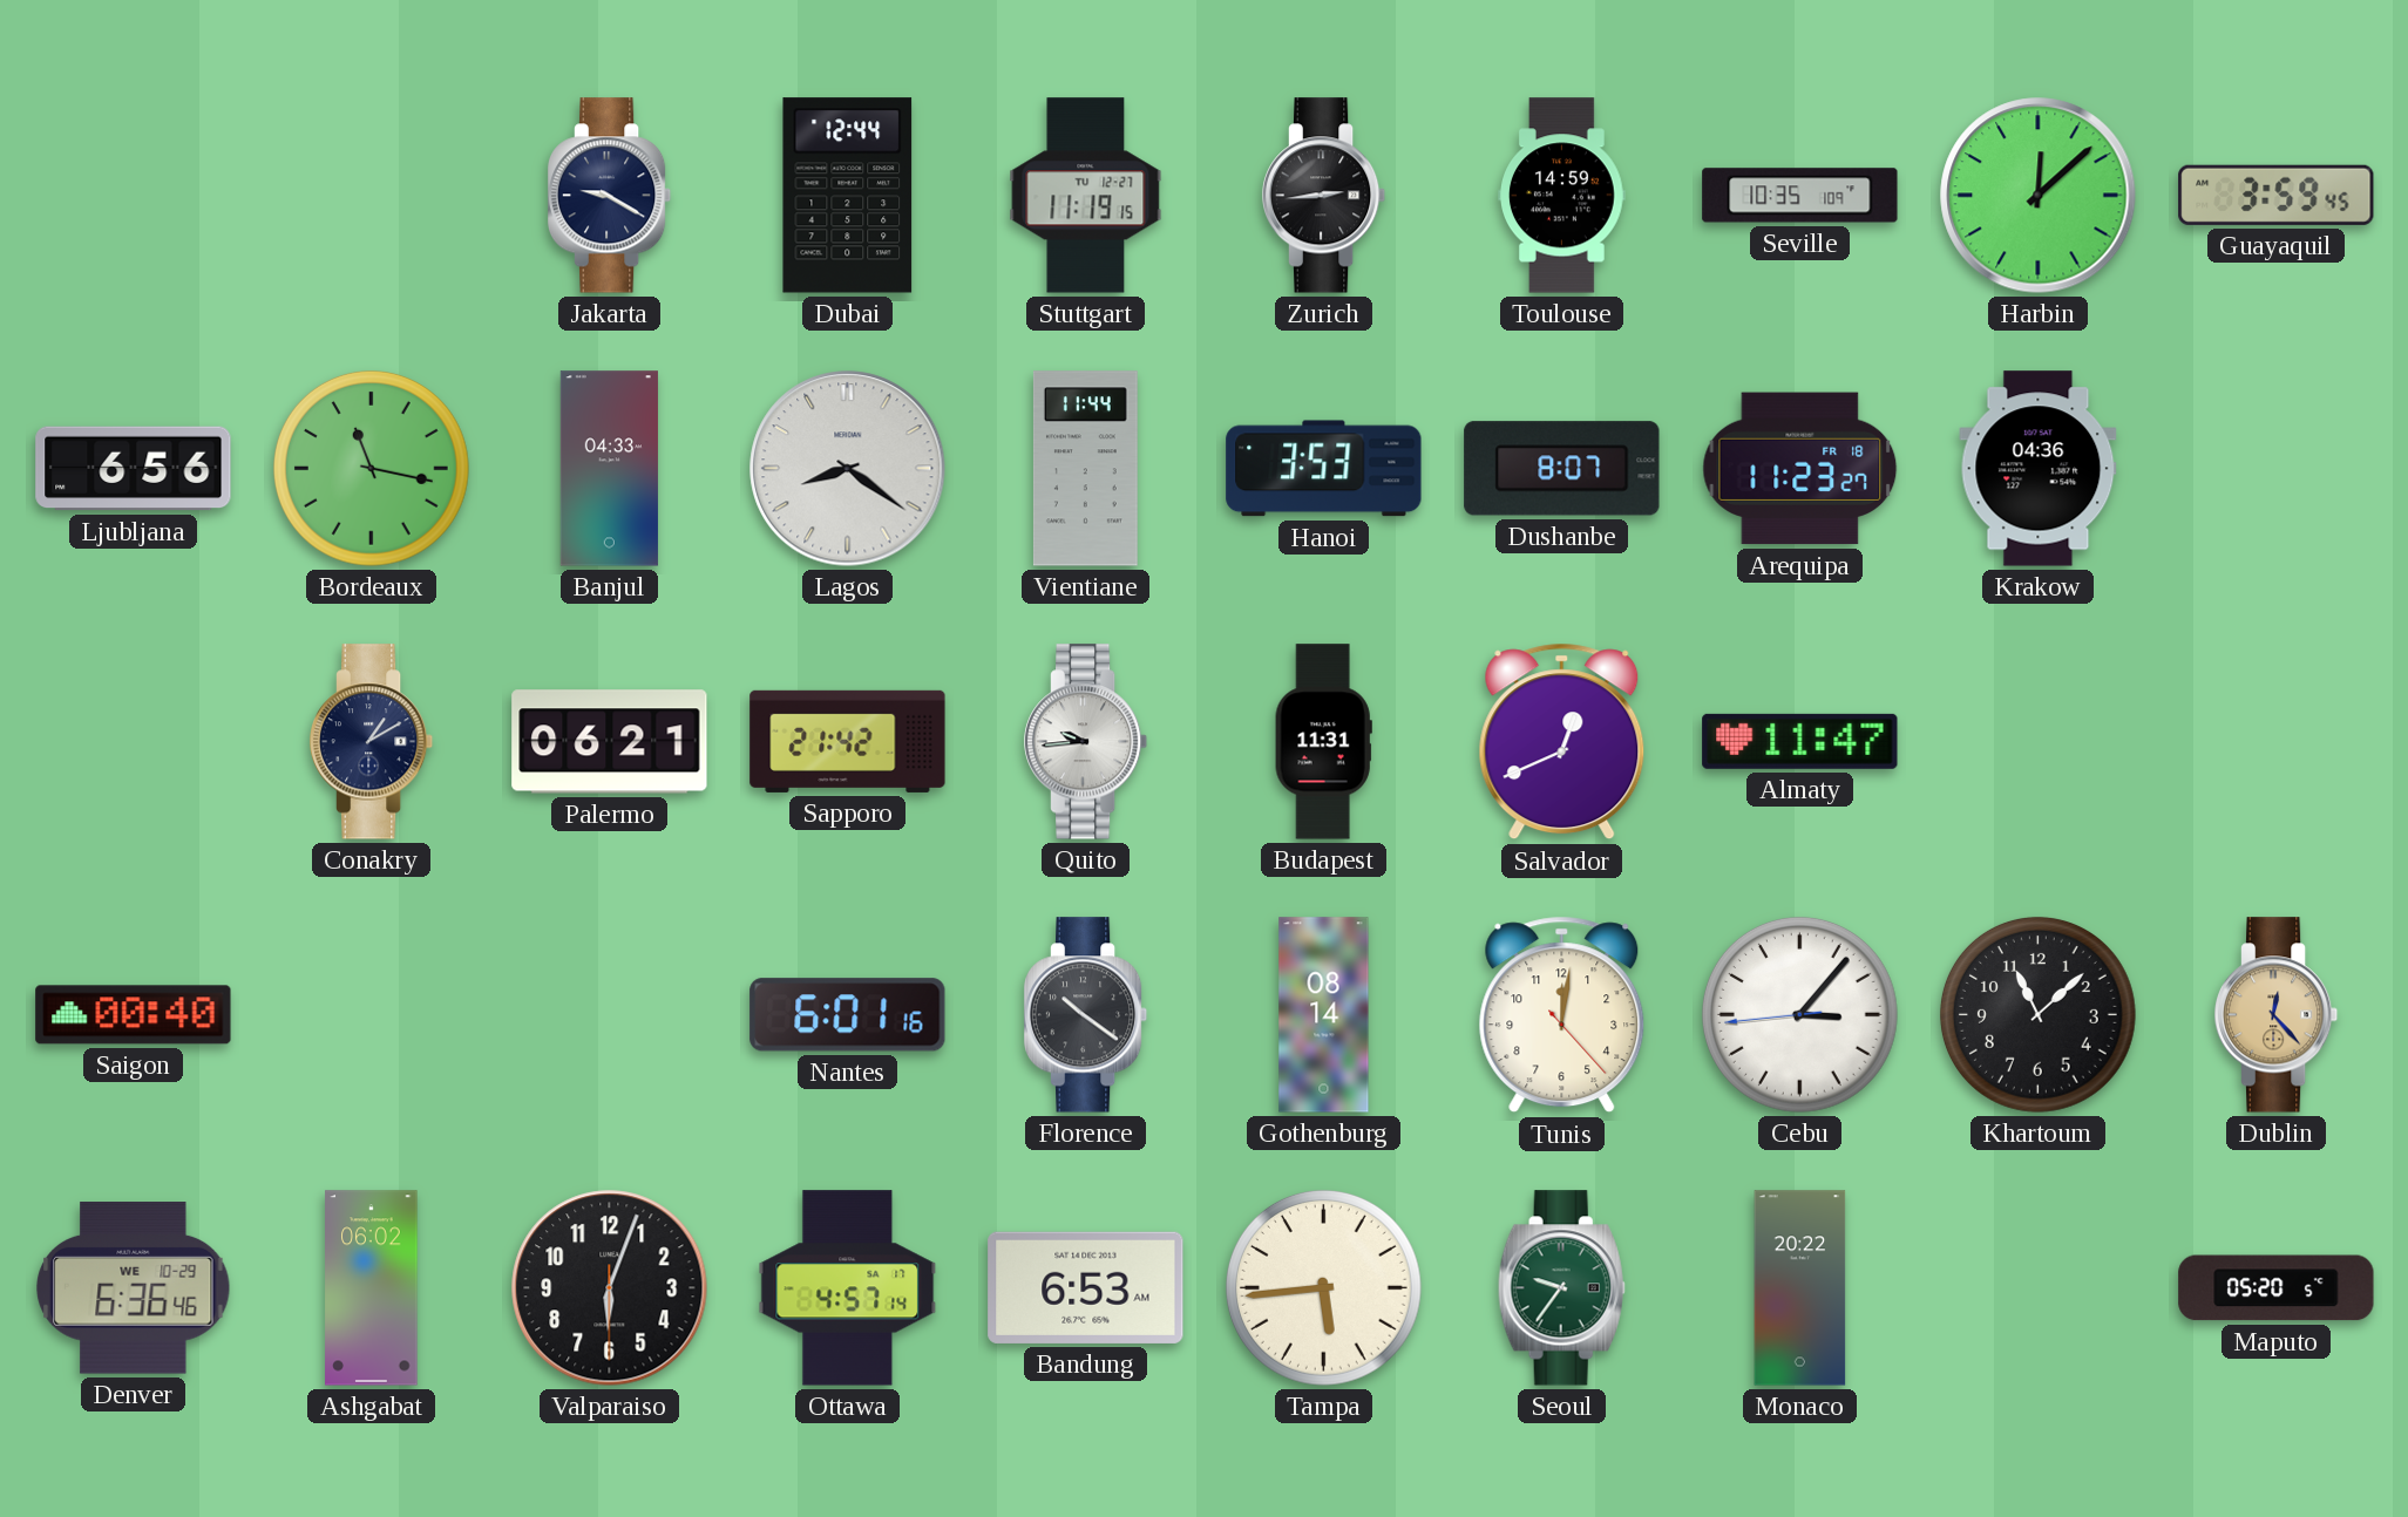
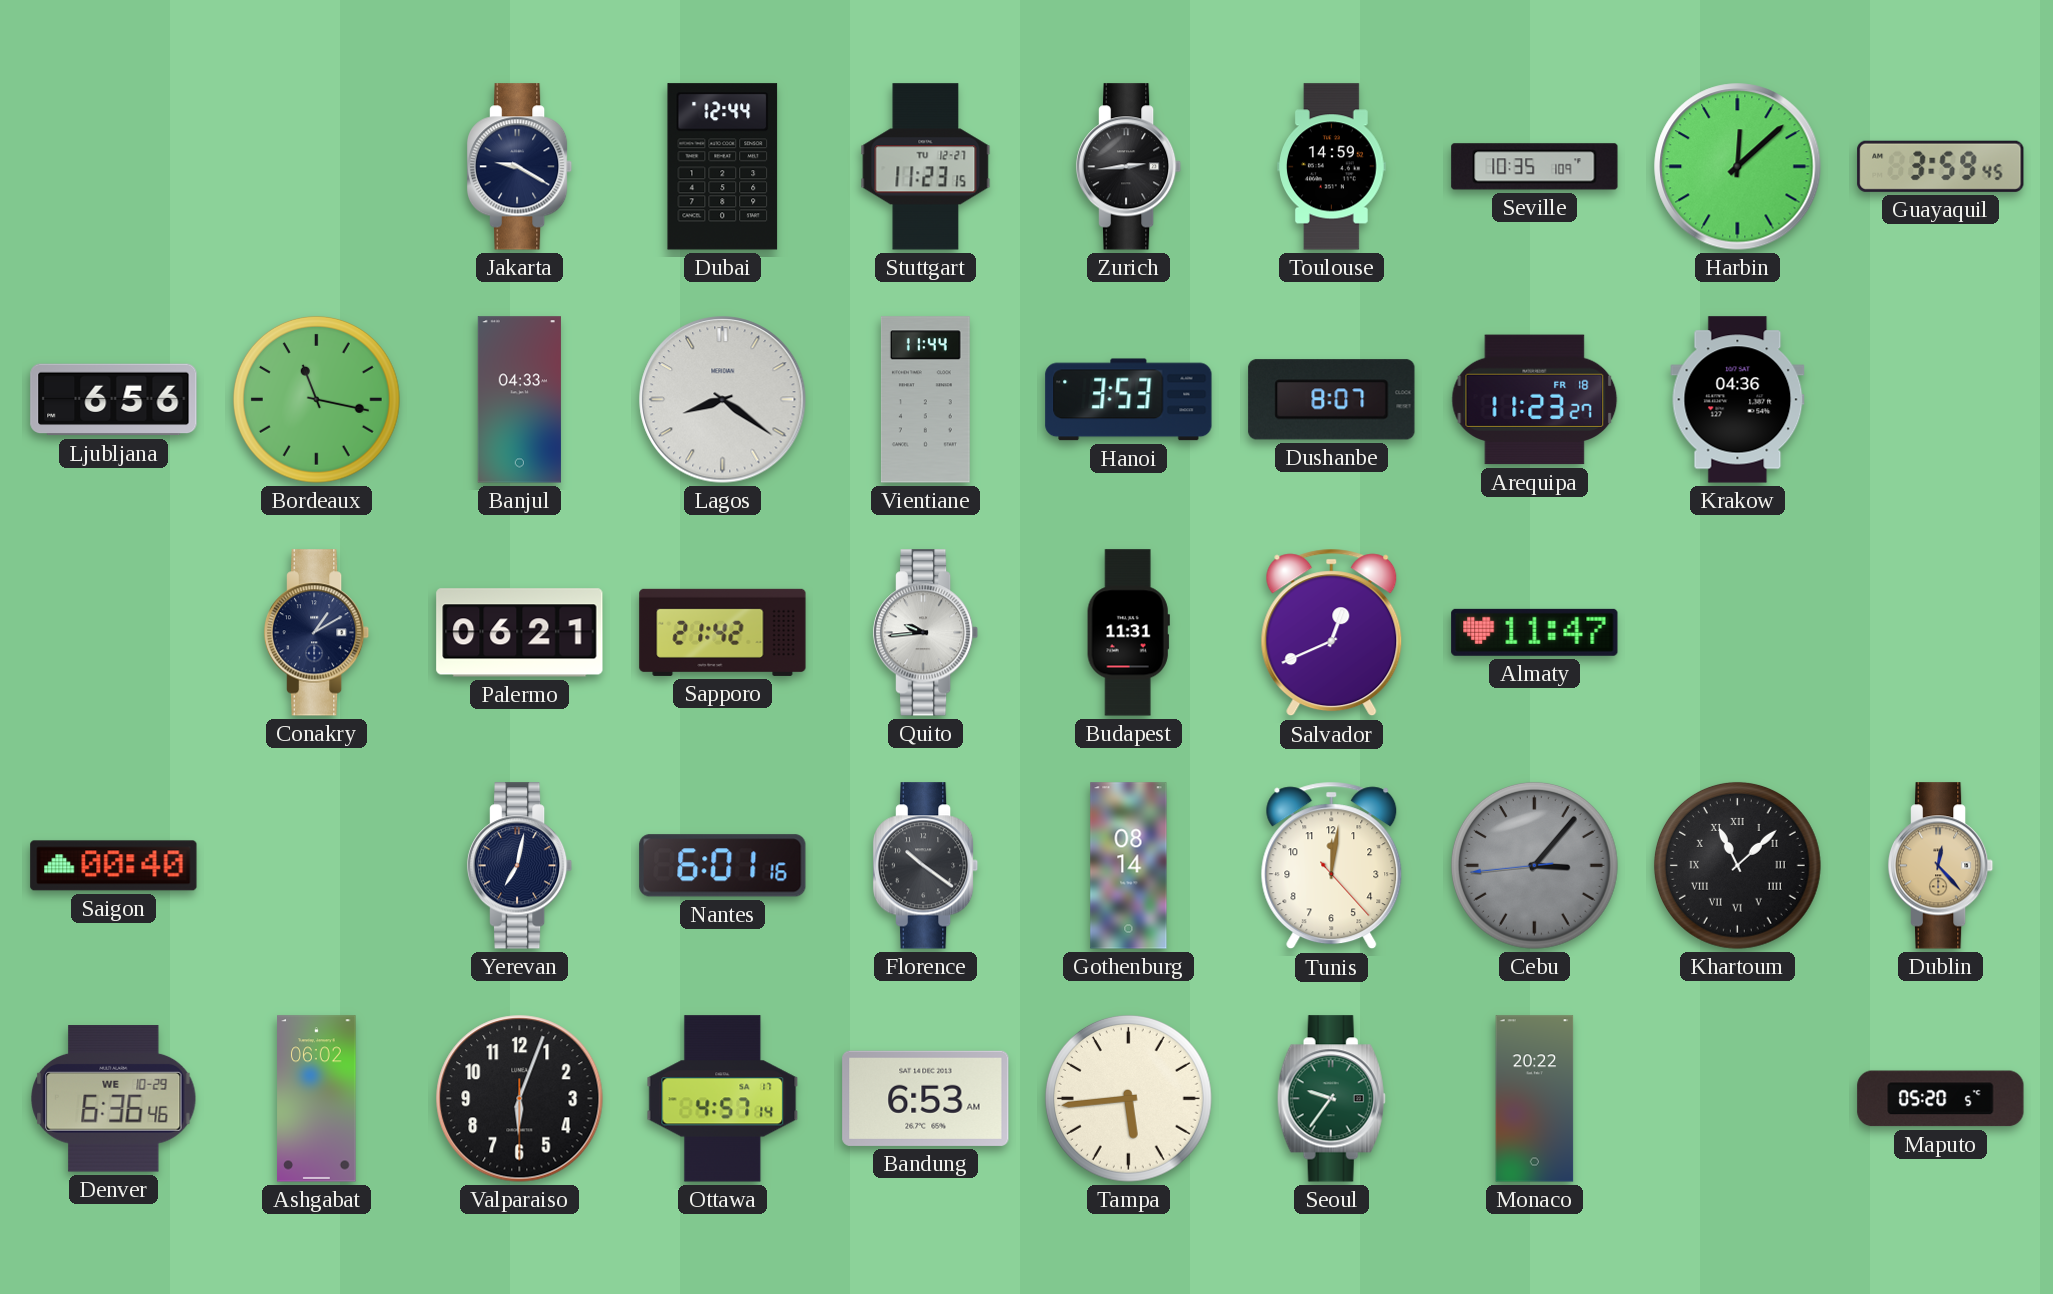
Stuttgart: 11:19 -> 11:23 (926, 167)
Yerevan: none -> 7:02 (520, 866)
Cebu dial: white -> grey (1534, 865)
Khartoum numerals: Arabic -> Roman (1737, 865)
